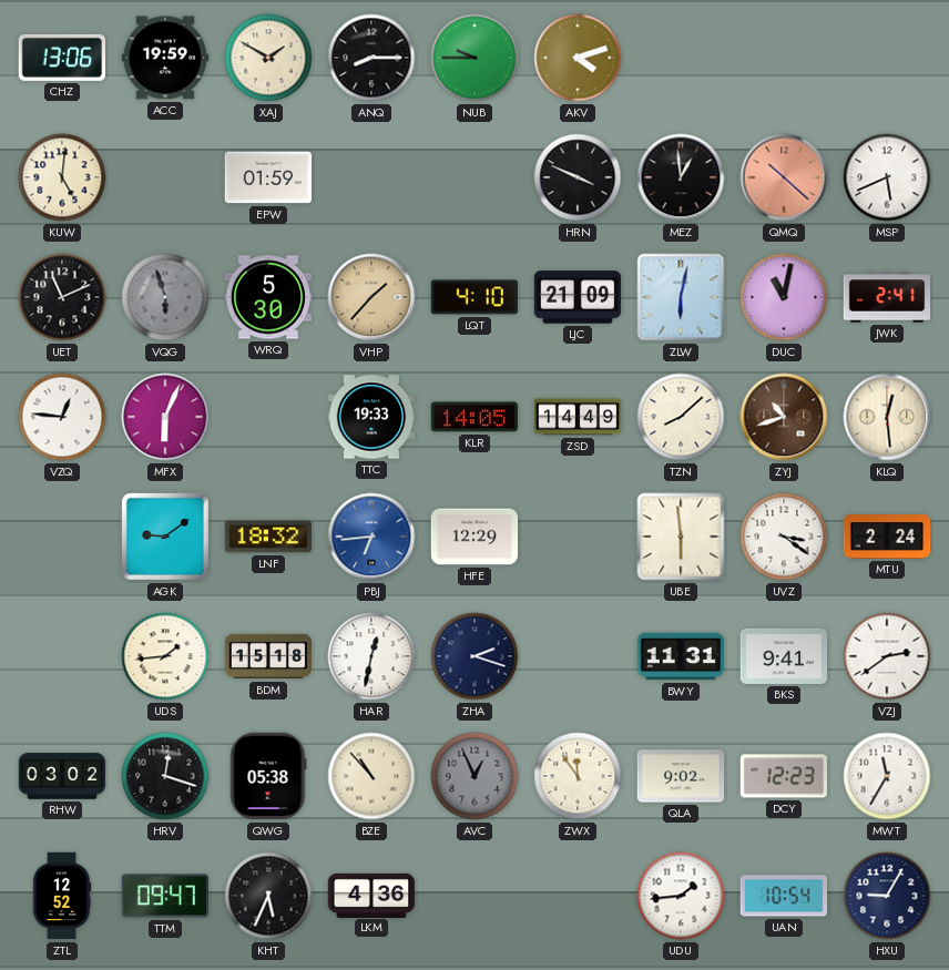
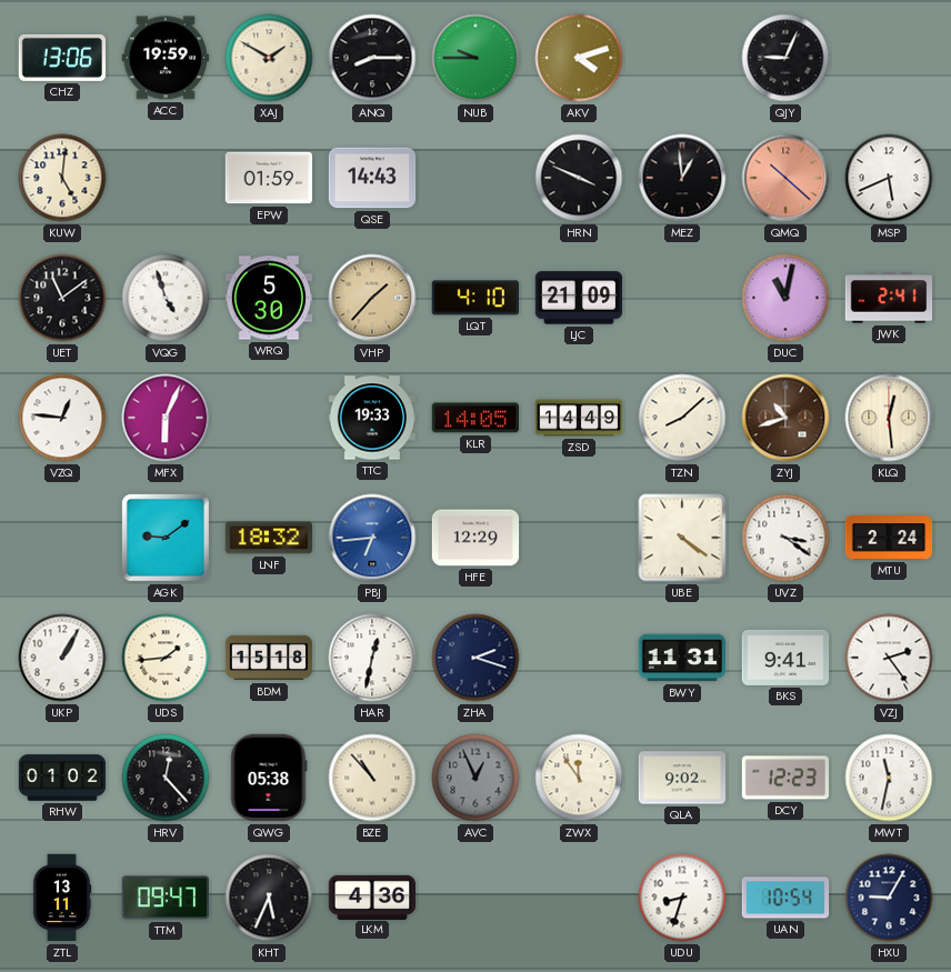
QJY: none -> 9:04 (785, 58)
QSE: none -> 14:43 (372, 178)
UET: 11:11 -> 11:09 (62, 298)
VQG: 5:57 -> 4:57 (166, 298)
VQG dial: grey -> white (166, 298)
ZLW: 6:02 -> none (681, 297)
UBE: 5:59 -> 4:21 (682, 538)
UKP: none -> 1:05 (62, 658)
VZJ: 2:39 -> 2:24 (889, 658)
RHW: 03:02 -> 01:02 (62, 778)
HRV: 12:18 -> 12:23 (166, 778)
MWT: 11:35 -> 11:32 (889, 778)
ZTL: 12:52 -> 13:11 (62, 898)
UDU: 1:44 -> 8:33 (682, 898)
